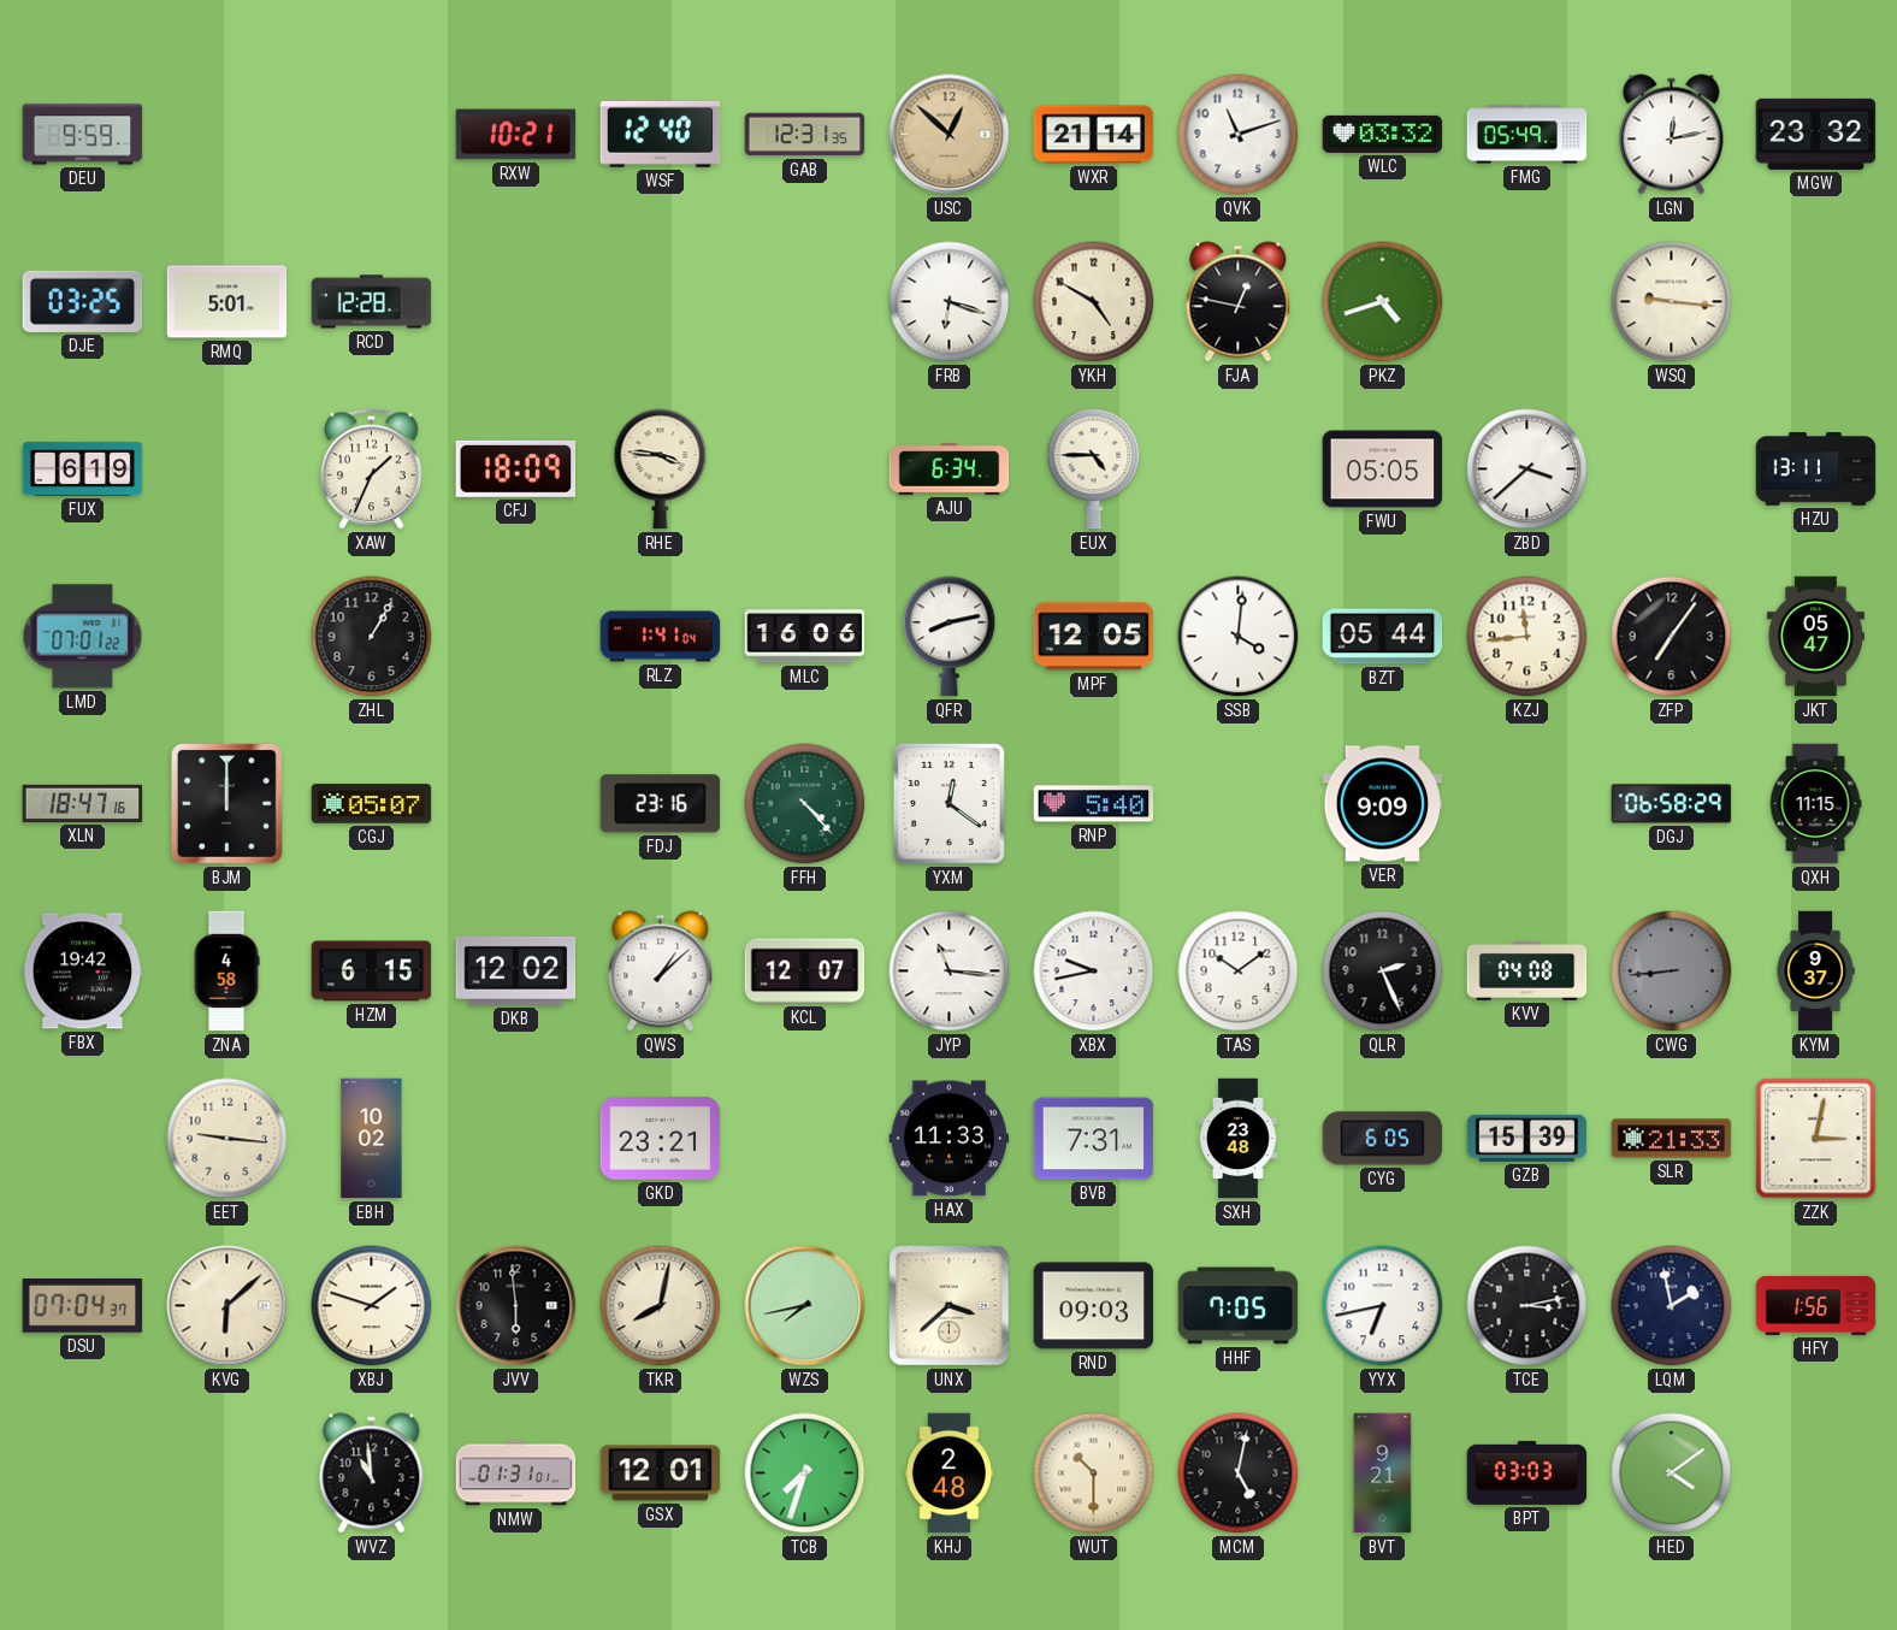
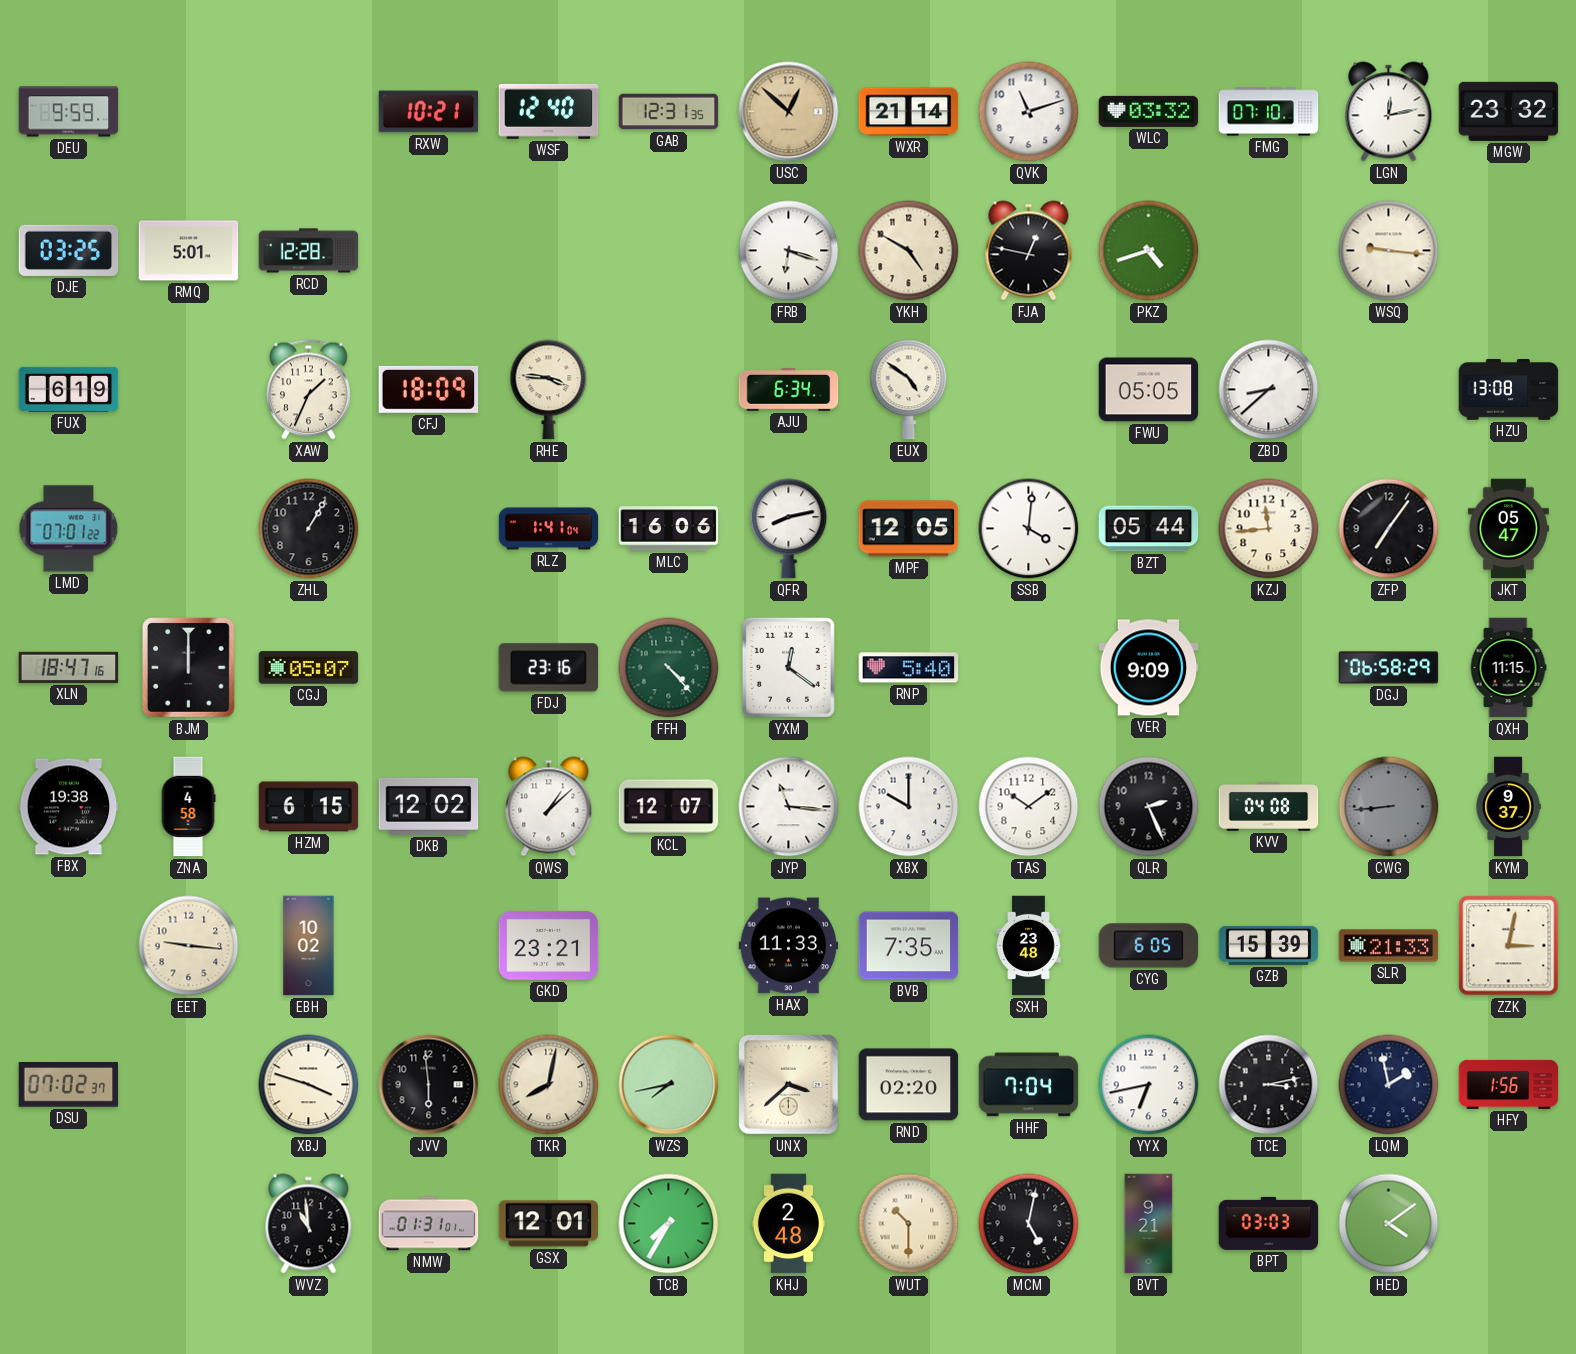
FMG: 05:49 -> 07:10 (1269, 112)
EUX: 4:45 -> 4:51 (909, 390)
ZBD: 3:38 -> 8:38 (1269, 390)
HZU: 13:11 -> 13:08 (1509, 390)
FBX: 19:42 -> 19:38 (69, 807)
XBX: 9:43 -> 10:00 (909, 807)
BVB: 7:31 -> 7:35 (909, 946)
DSU: 07:04 -> 07:02 (69, 1085)
KVG: 6:08 -> none (227, 1306)
XBJ: 1:48 -> 3:48 (309, 1085)
RND: 09:03 -> 02:20 (909, 1085)
HHF: 7:05 -> 7:04 (1029, 1085)
TCB: 7:33 -> 7:35 (669, 1224)
